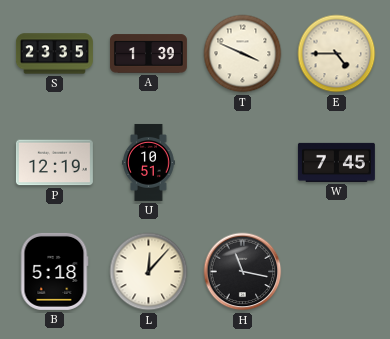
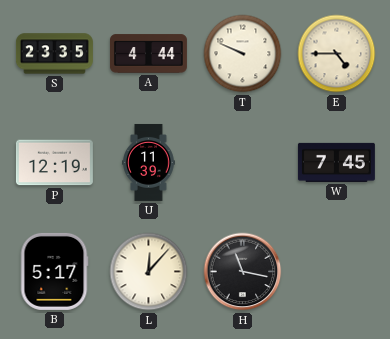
A: 1:39 -> 4:44 (148, 54)
T: 3:49 -> 9:49 (243, 54)
U: 10:51 -> 11:39 (149, 162)
B: 5:18 -> 5:17 (54, 271)
